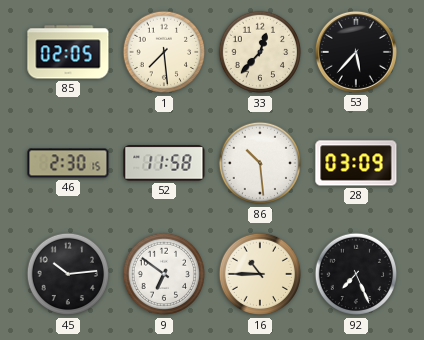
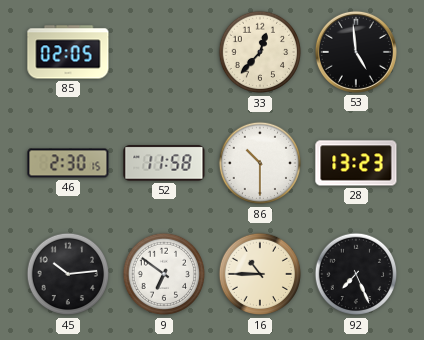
1: 7:29 -> none (164, 52)
53: 5:37 -> 4:59 (356, 52)
86: 10:29 -> 10:30 (260, 163)
28: 03:09 -> 13:23 (356, 163)
